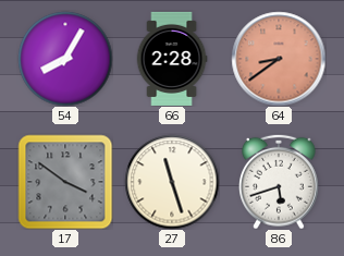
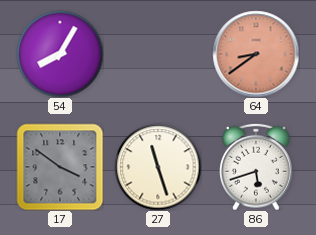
66: 2:28 -> none (172, 59)
